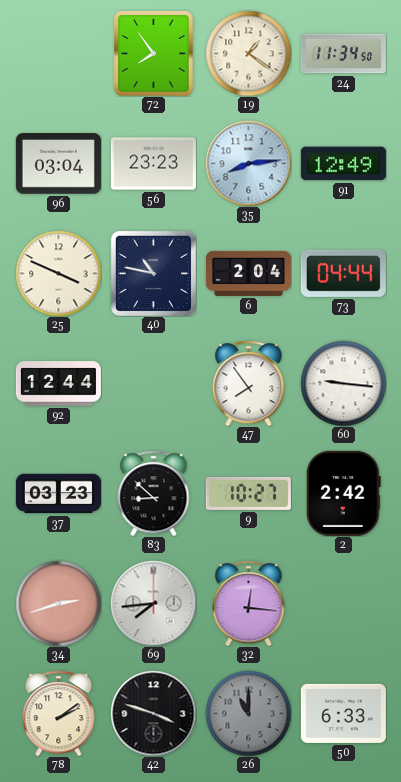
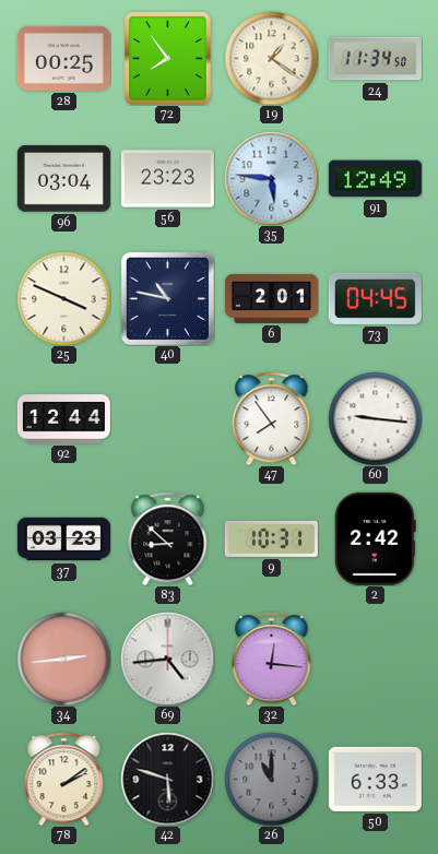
28: none -> 00:25 (63, 58)
35: 8:14 -> 5:46 (271, 178)
6: 2:04 -> 2:01 (271, 298)
73: 04:44 -> 04:45 (375, 298)
9: 10:27 -> 10:31 (271, 538)
34: 2:42 -> 2:44 (63, 659)
69: 7:44 -> 4:44 (167, 659)
42: 3:48 -> 5:48 (167, 779)
